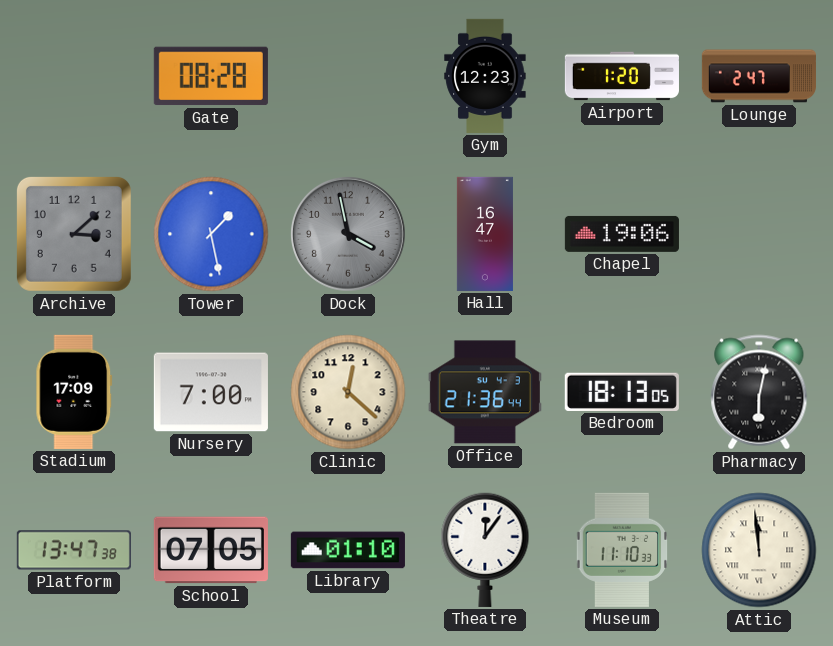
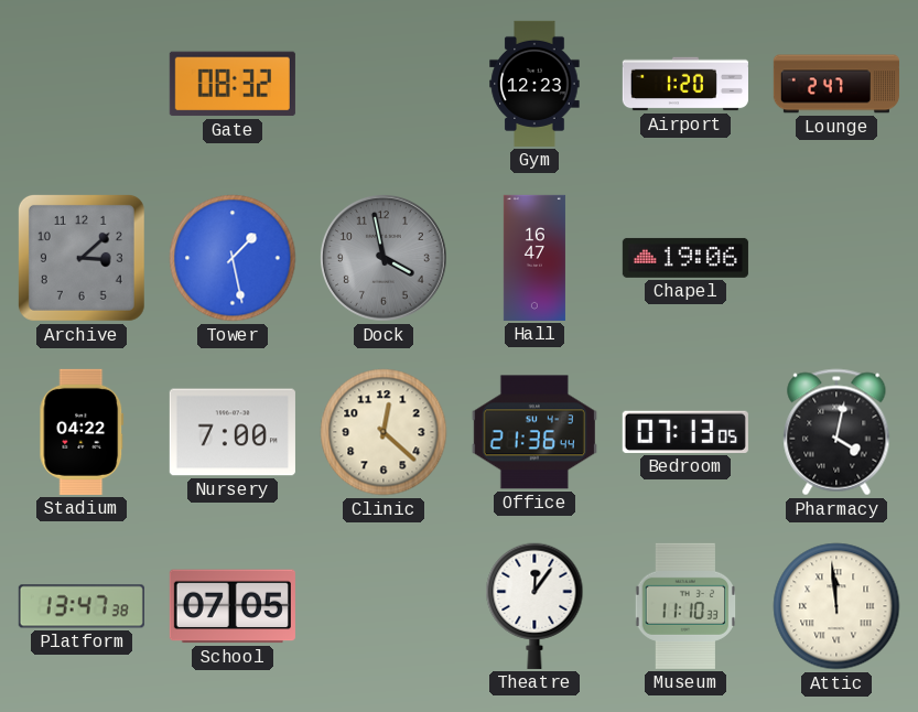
Gate: 08:28 -> 08:32 (233, 84)
Stadium: 17:09 -> 04:22 (82, 432)
Bedroom: 18:13 -> 07:13 (685, 432)
Pharmacy: 6:02 -> 4:02 (836, 432)
Library: 01:10 -> none (348, 550)
